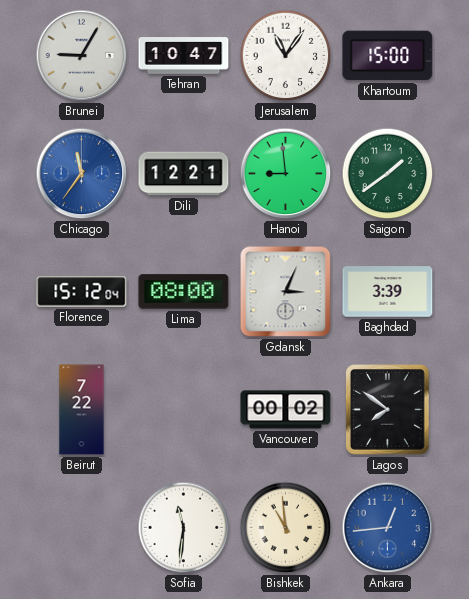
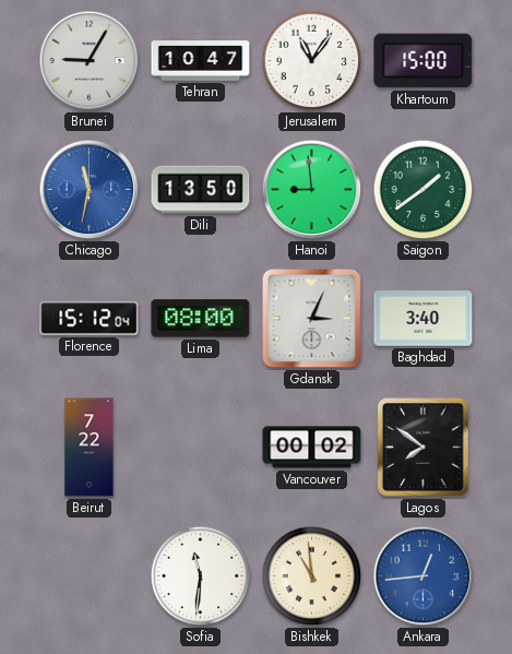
Chicago: 11:36 -> 11:32 (90, 190)
Dili: 12:21 -> 13:50 (201, 190)
Baghdad: 3:39 -> 3:40 (424, 319)
